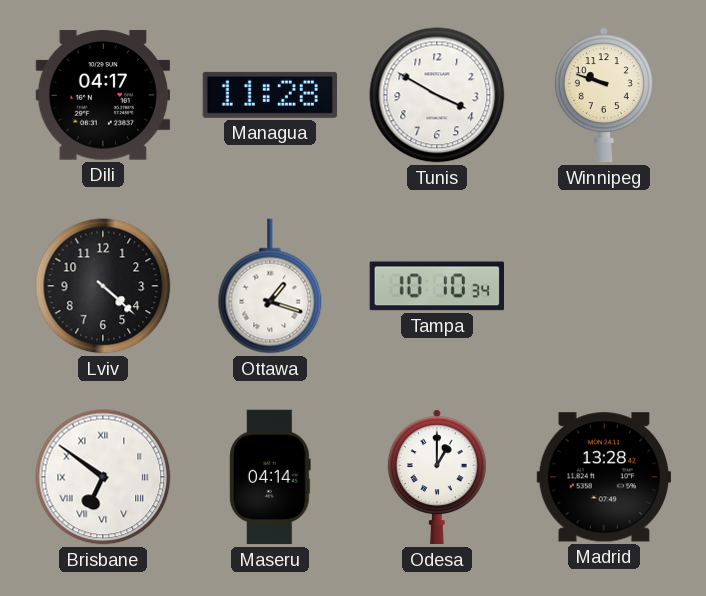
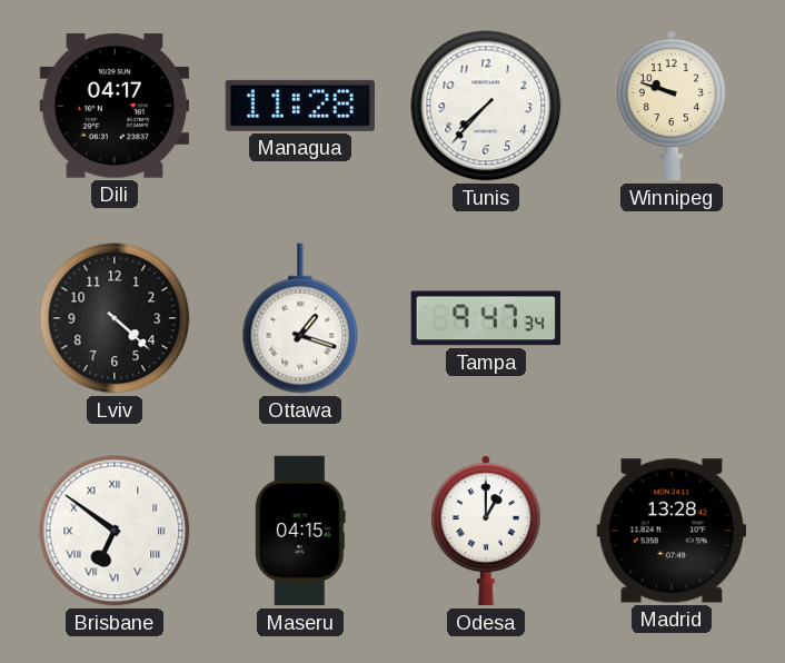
Tunis: 3:50 -> 7:37 (486, 106)
Tampa: 10:10 -> 9:47 (485, 318)
Maseru: 04:14 -> 04:15 (301, 531)
